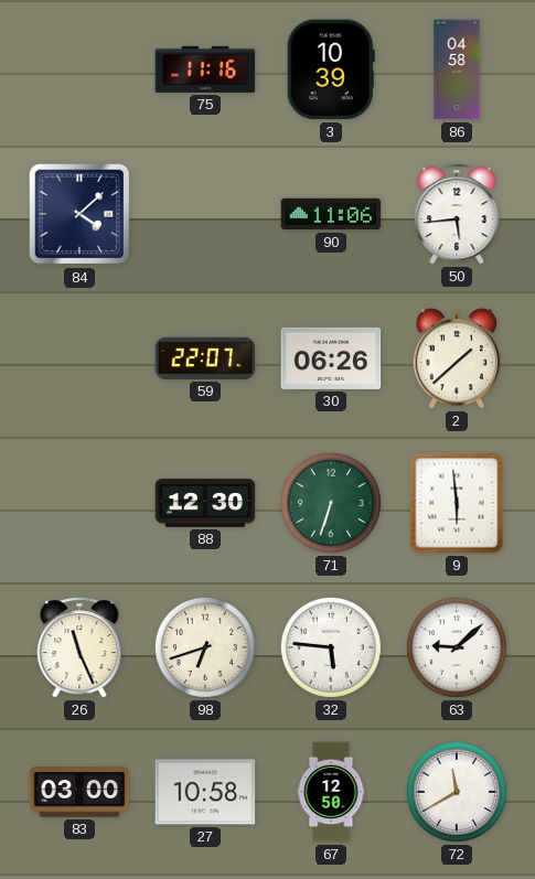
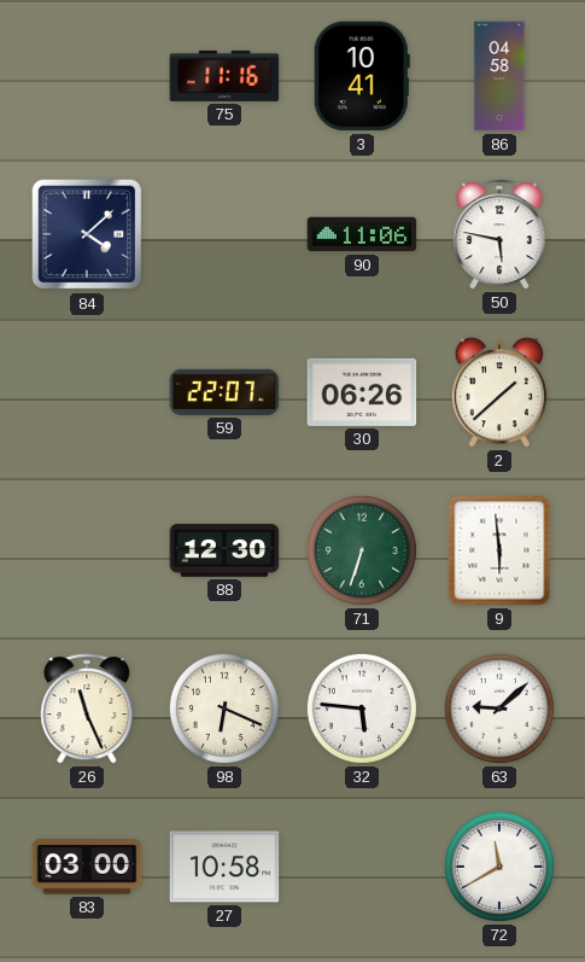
3: 10:39 -> 10:41 (362, 76)
50: 5:44 -> 5:47 (499, 234)
98: 6:42 -> 6:19 (224, 709)
67: 12:50 -> none (331, 792)
